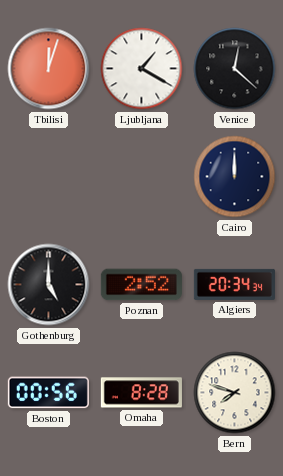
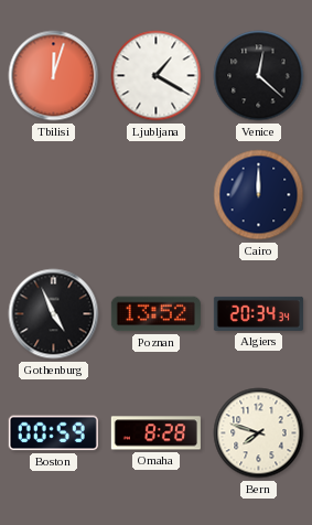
Gothenburg: 5:00 -> 4:56 (54, 314)
Poznan: 2:52 -> 13:52 (155, 314)
Boston: 00:56 -> 00:59 (53, 433)
